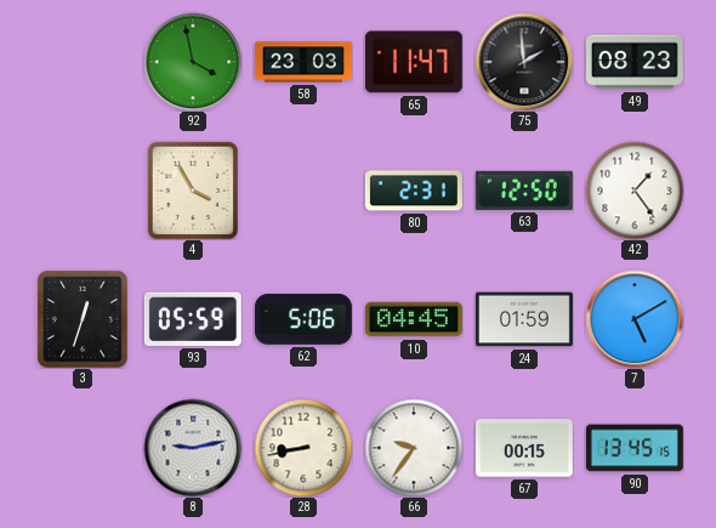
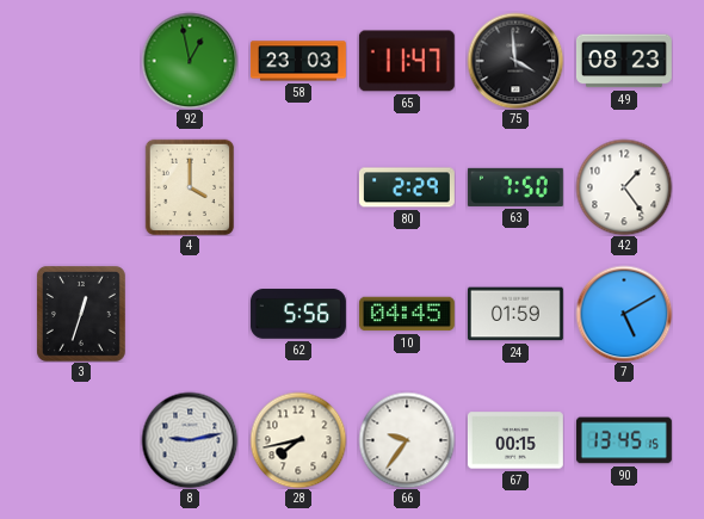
92: 3:58 -> 12:58 (190, 61)
75: 1:59 -> 3:59 (515, 61)
4: 3:55 -> 4:00 (190, 187)
80: 2:31 -> 2:29 (407, 187)
63: 12:50 -> 7:50 (515, 187)
93: 05:59 -> none (193, 319)
62: 5:06 -> 5:56 (298, 314)
28: 8:43 -> 7:43 (298, 440)
